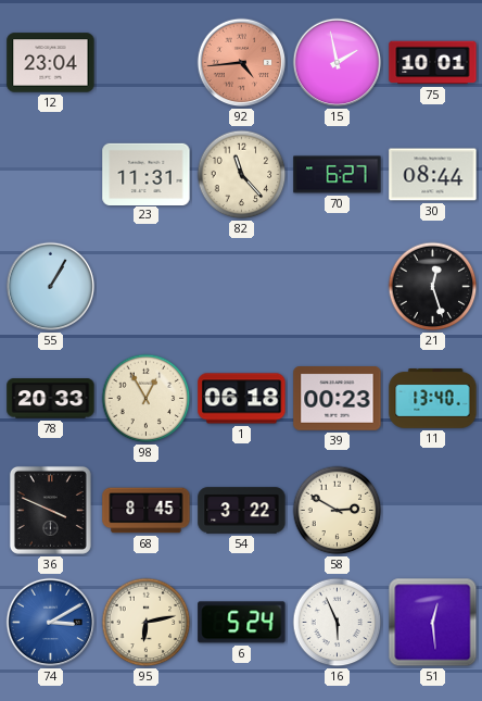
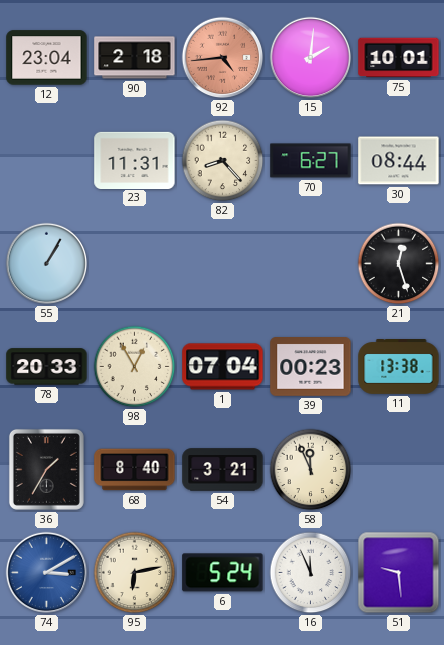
90: none -> 2:18 (135, 58)
15: 1:58 -> 2:01 (311, 58)
82: 11:23 -> 8:23 (223, 161)
1: 06:18 -> 07:04 (223, 367)
11: 13:40 -> 13:38 (399, 367)
36: 3:49 -> 1:35 (46, 469)
68: 8:45 -> 8:40 (135, 470)
54: 3:22 -> 3:21 (223, 470)
58: 2:50 -> 11:56 (311, 470)
16: 5:56 -> 11:56 (311, 573)
51: 12:29 -> 9:29 (399, 573)
